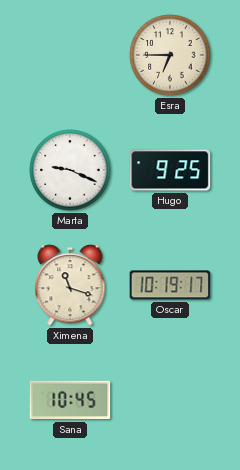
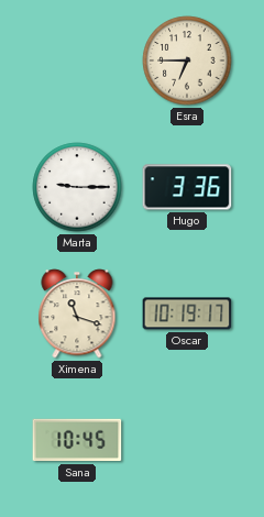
Marta: 9:19 -> 9:15 (77, 187)
Hugo: 9:25 -> 3:36 (187, 187)
